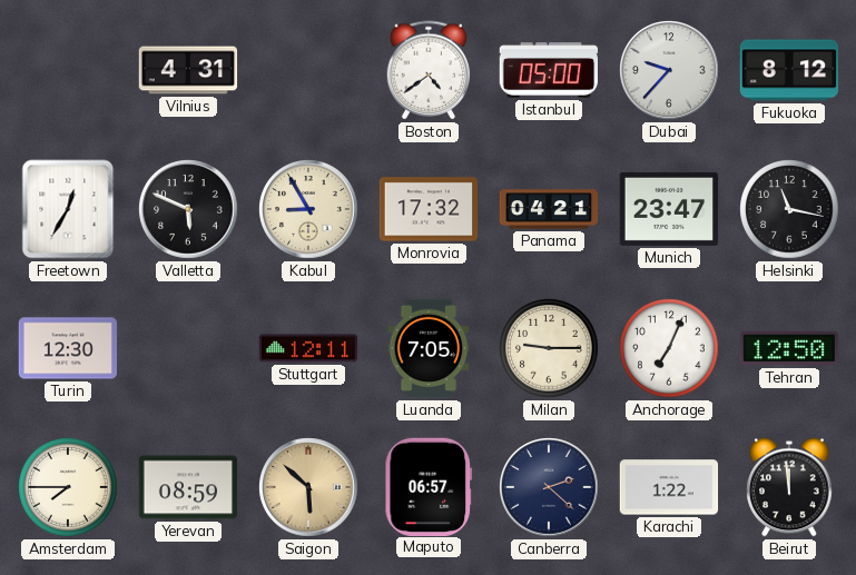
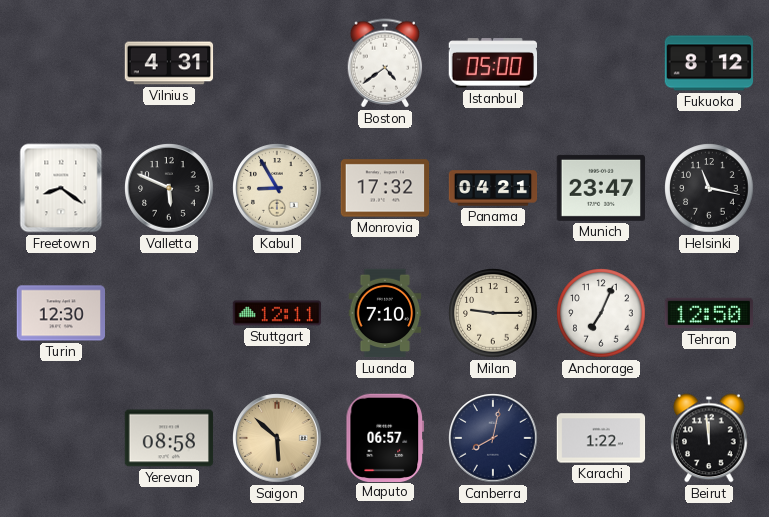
Dubai: 9:37 -> none (669, 70)
Freetown: 12:35 -> 8:21 (61, 188)
Luanda: 7:05 -> 7:10 (385, 313)
Amsterdam: 7:45 -> none (68, 487)
Yerevan: 08:59 -> 08:58 (169, 438)
Canberra: 2:22 -> 8:02 (493, 438)
